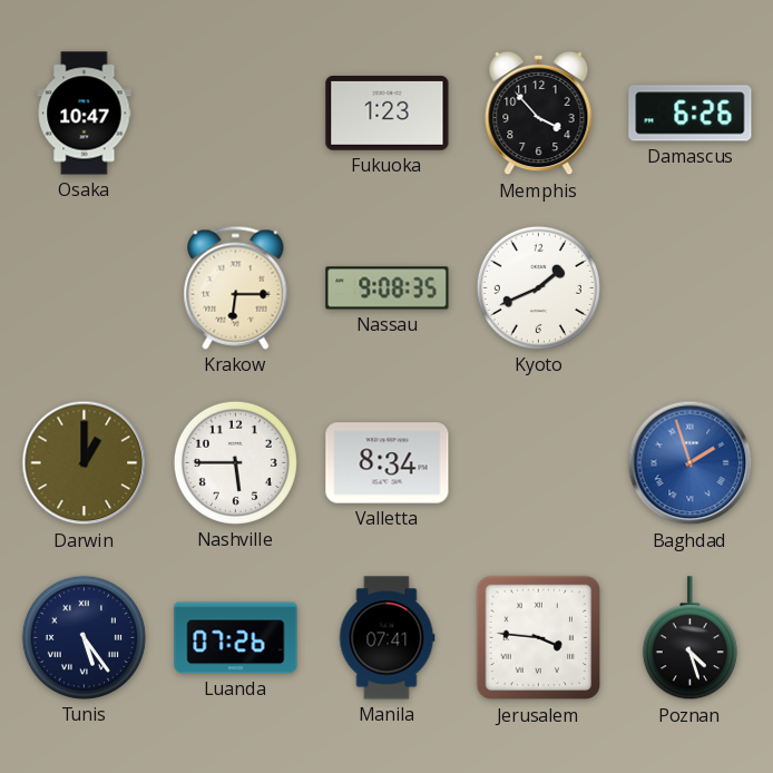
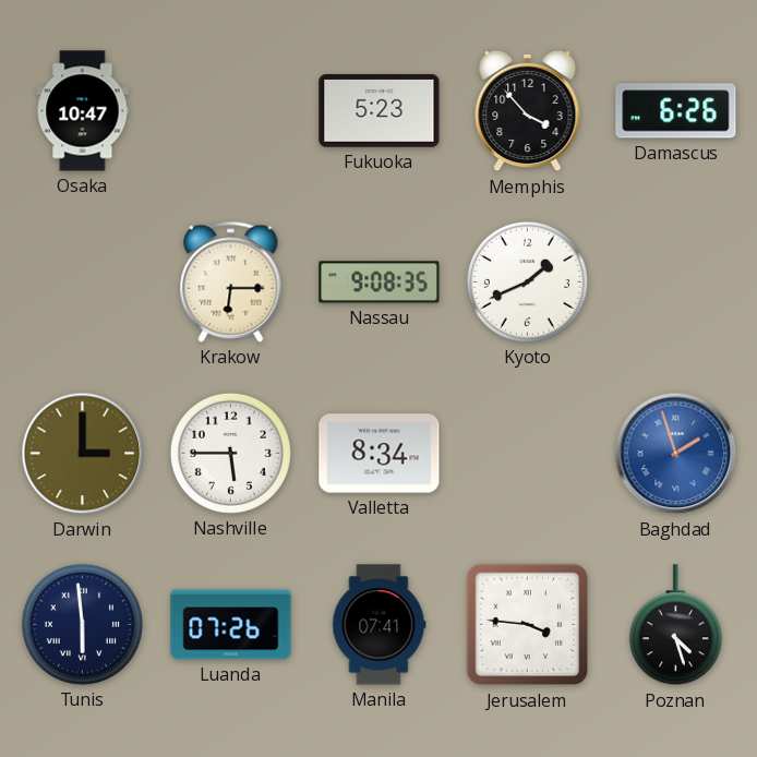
Fukuoka: 1:23 -> 5:23 (380, 111)
Darwin: 1:00 -> 3:00 (83, 454)
Tunis: 5:24 -> 5:59 (82, 624)
